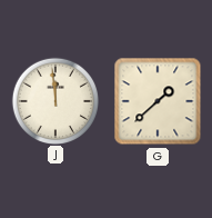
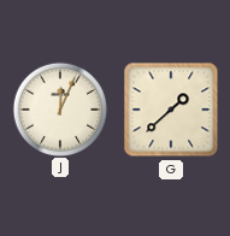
J: 11:59 -> 12:04 (59, 108)
